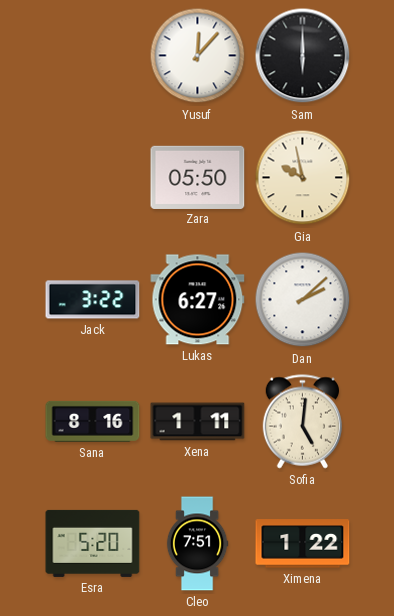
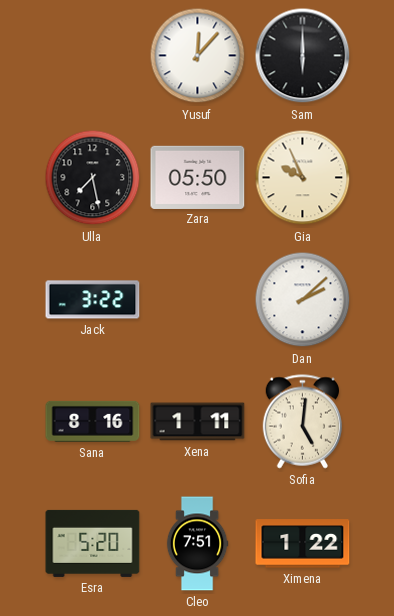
Ulla: none -> 7:28 (93, 178)
Gia: 9:58 -> 9:56 (303, 178)
Lukas: 6:27 -> none (198, 300)
